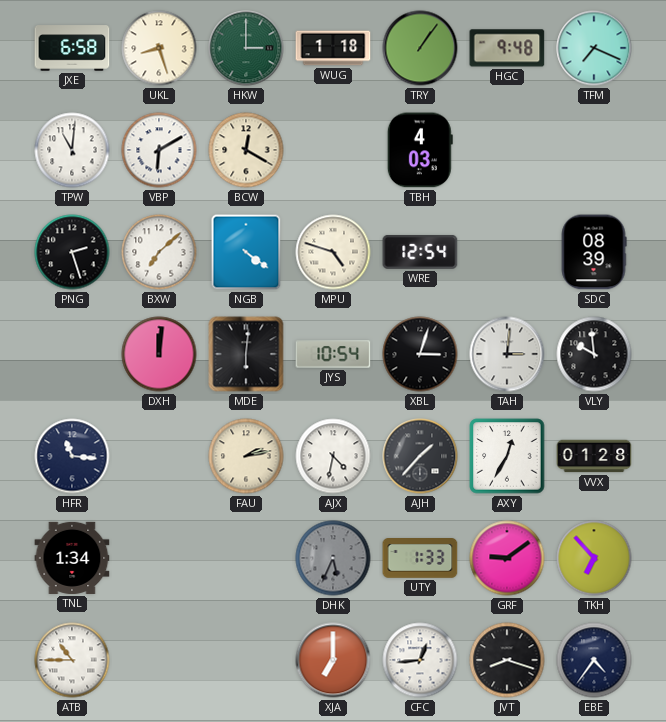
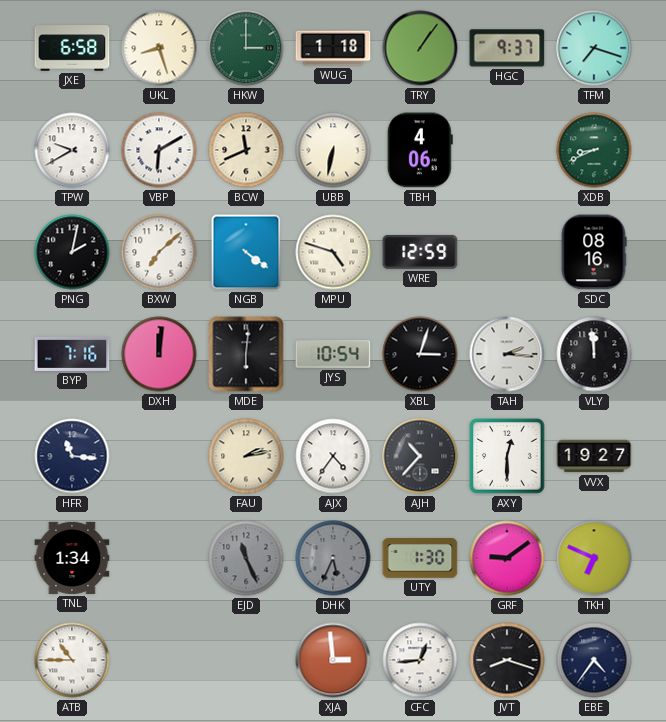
HGC: 9:48 -> 9:37 (507, 48)
TFM: 7:19 -> 7:18 (594, 48)
TPW: 11:01 -> 9:40 (72, 150)
BCW: 12:20 -> 11:41 (246, 150)
UBB: none -> 6:32 (333, 150)
TBH: 4:03 -> 4:06 (420, 150)
XDB: none -> 8:41 (594, 150)
PNG: 2:27 -> 2:02 (72, 252)
WRE: 12:54 -> 12:59 (420, 252)
SDC: 08:39 -> 08:16 (594, 252)
BYP: none -> 7:16 (72, 354)
TAH: 3:01 -> 2:16 (507, 354)
VLY: 9:59 -> 11:59 (594, 354)
AJX: 4:32 -> 4:36 (333, 456)
AJH: 1:37 -> 10:37 (420, 456)
AXY: 12:35 -> 12:30 (507, 456)
VVX: 01:28 -> 19:27 (594, 456)
EJD: none -> 11:26 (246, 558)
UTY: 1:33 -> 1:30 (420, 559)
TKH: 6:53 -> 6:49 (594, 558)
XJA: 7:00 -> 2:59 (333, 660)
